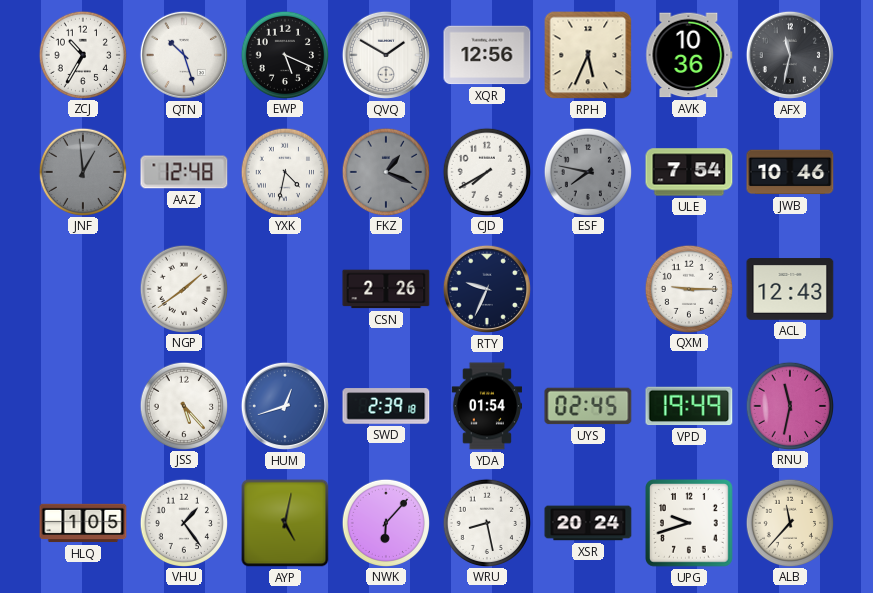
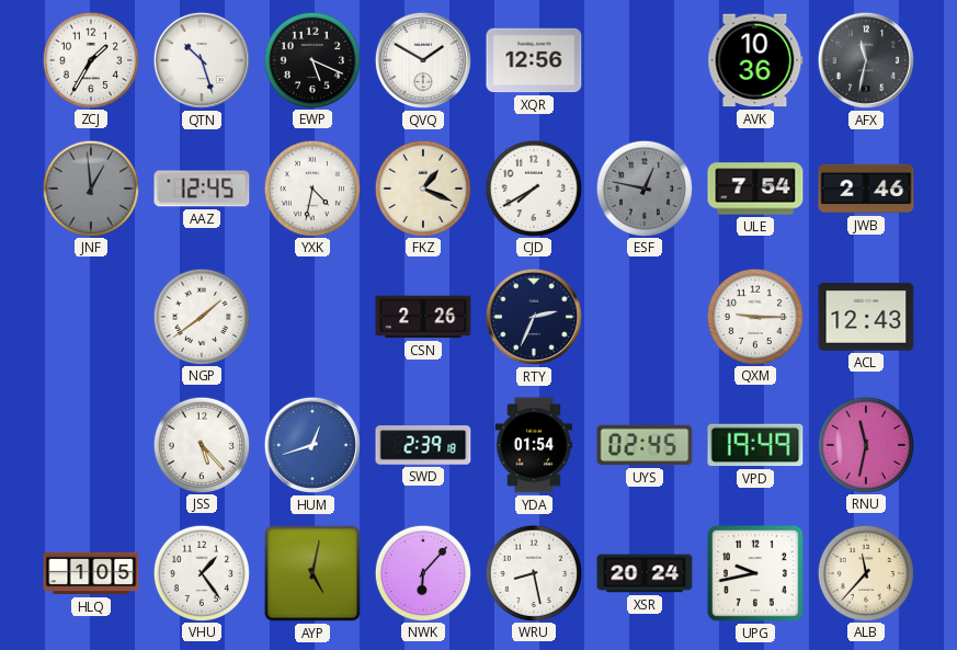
ZCJ: 10:35 -> 1:35 (90, 59)
RPH: 5:34 -> none (588, 55)
AAZ: 12:48 -> 12:45 (202, 189)
FKZ dial: grey -> cream (422, 187)
ESF: 7:47 -> 12:47 (643, 187)
JWB: 10:46 -> 2:46 (866, 189)
RTY: 9:34 -> 2:34 (534, 317)
UPG: 9:42 -> 9:43 (756, 574)
